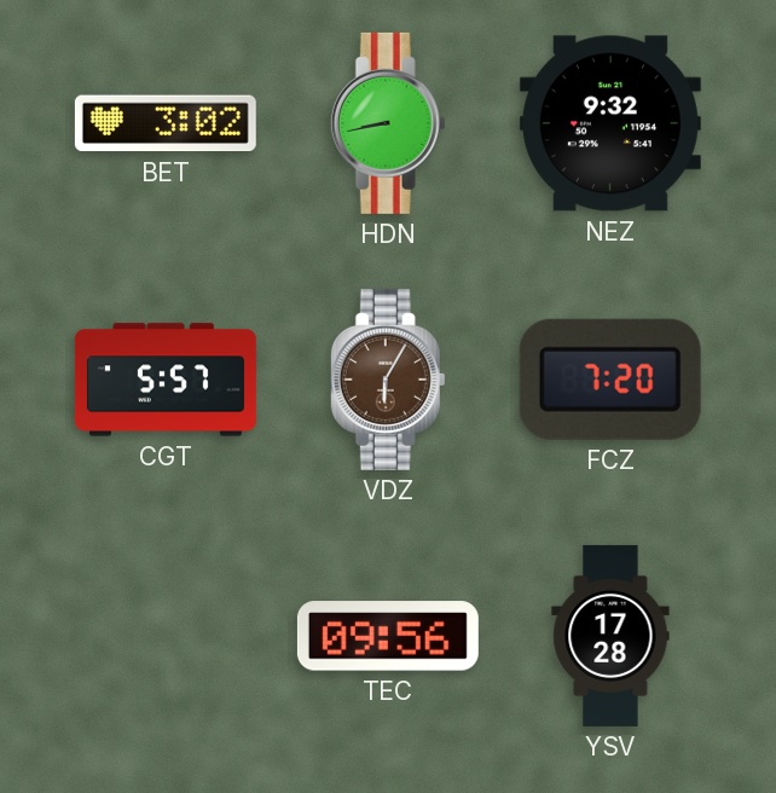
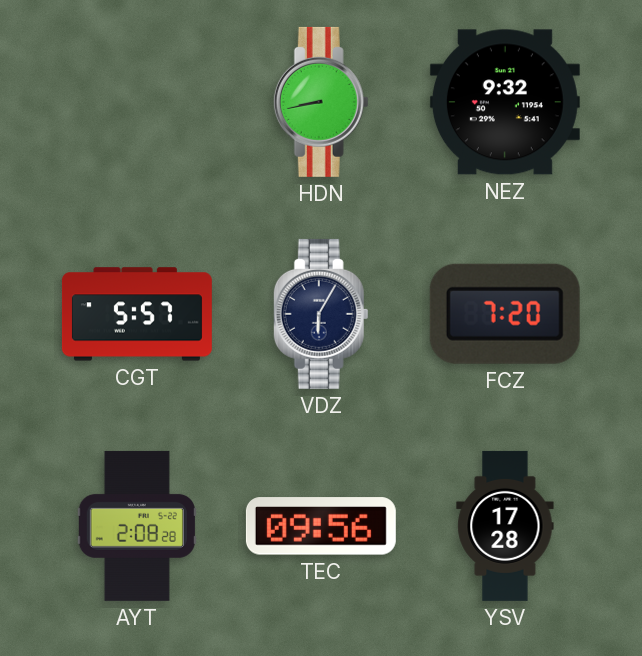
BET: 3:02 -> none (166, 123)
VDZ dial: brown -> navy (321, 314)
AYT: none -> 2:08 (137, 526)
